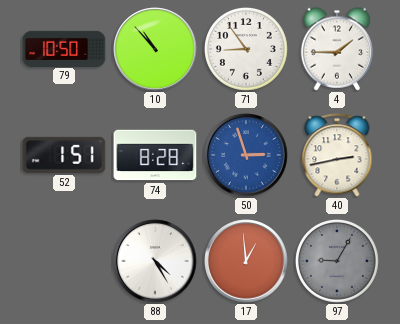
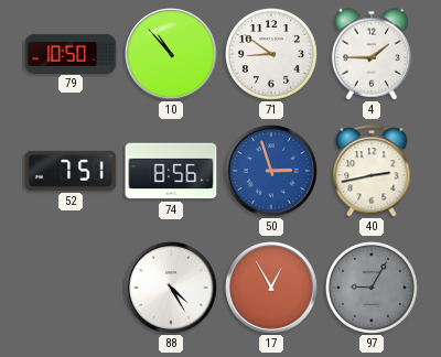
71: 8:54 -> 8:51 (271, 54)
52: 1:51 -> 7:51 (71, 171)
74: 8:28 -> 8:56 (171, 171)
17: 12:59 -> 12:55 (271, 288)
